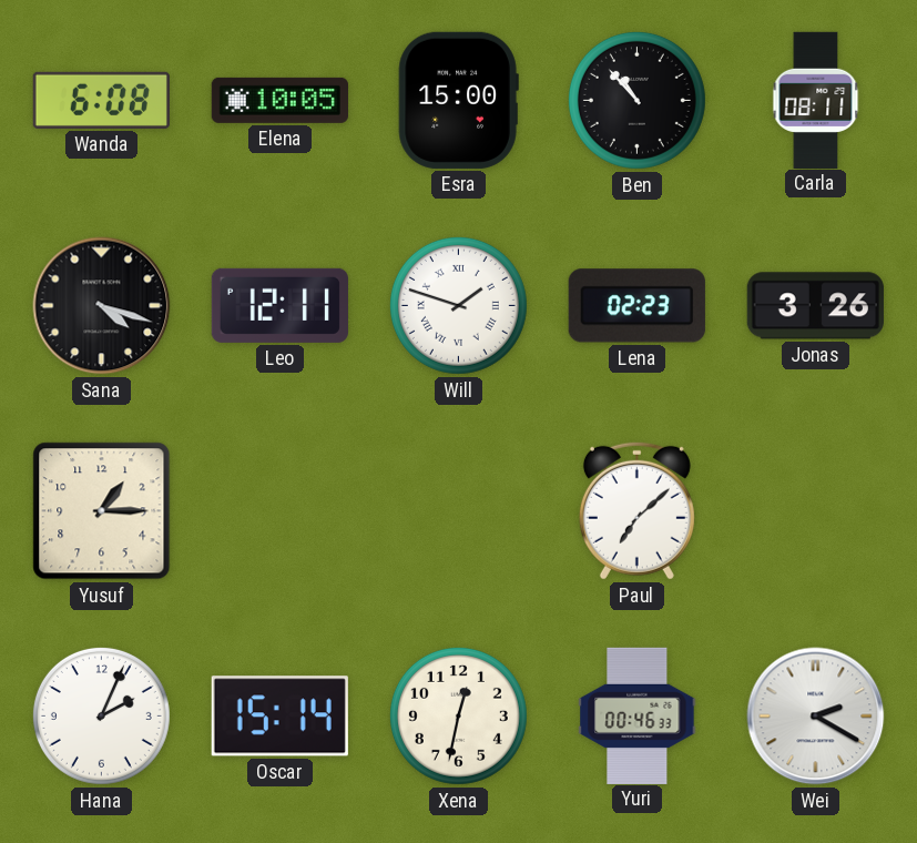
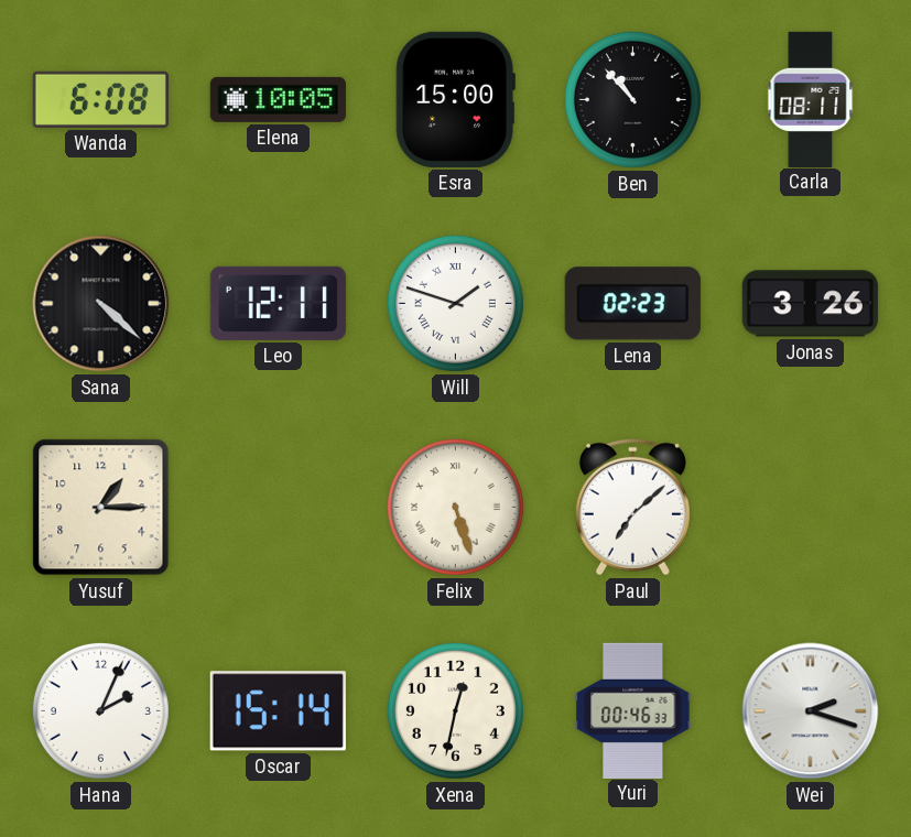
Sana: 4:18 -> 4:22 (101, 304)
Felix: none -> 5:27 (455, 507)
Wei: 2:20 -> 2:18 (811, 711)
